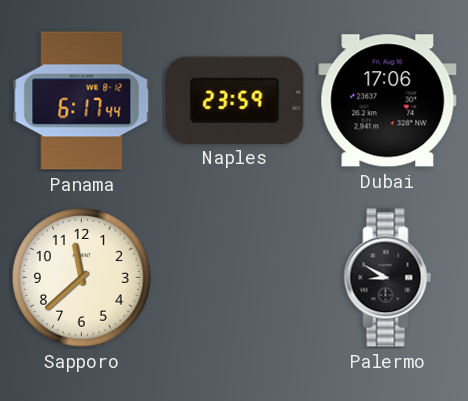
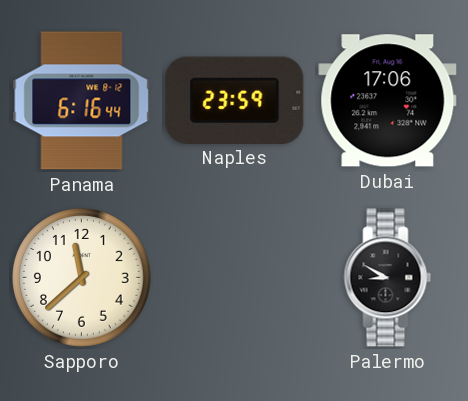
Panama: 6:17 -> 6:16 (82, 101)
